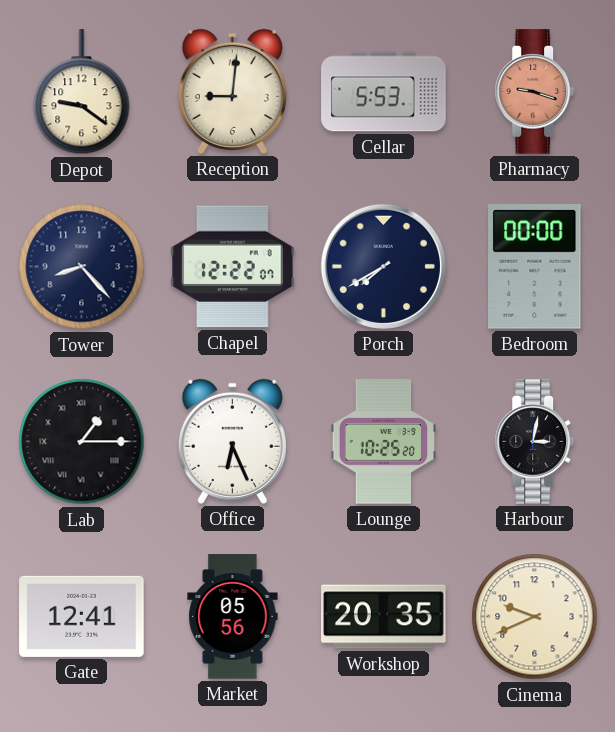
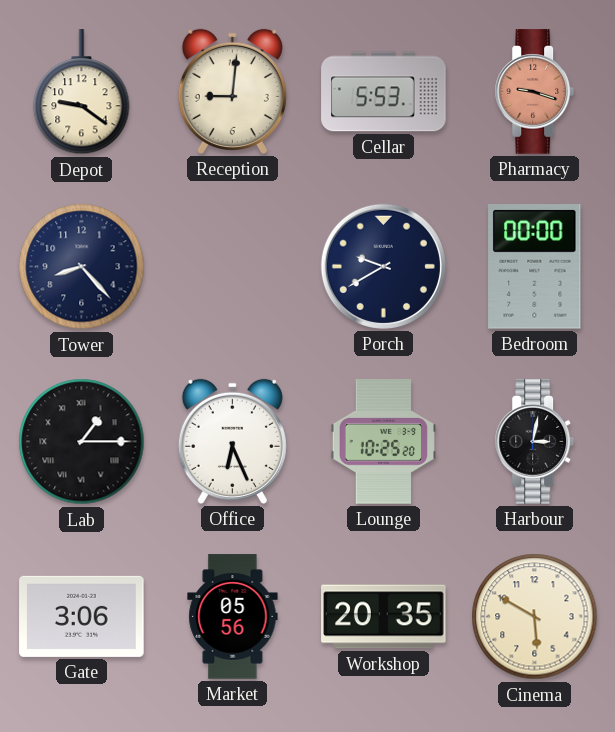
Chapel: 12:22 -> none (233, 267)
Porch: 7:40 -> 9:40 (383, 266)
Gate: 12:41 -> 3:06 (82, 616)
Cinema: 9:41 -> 5:50 (535, 617)
